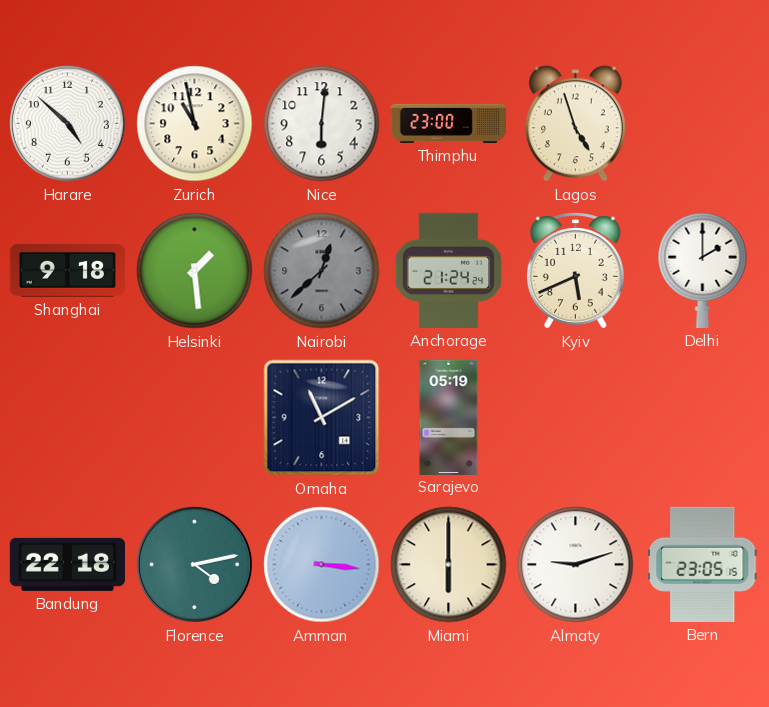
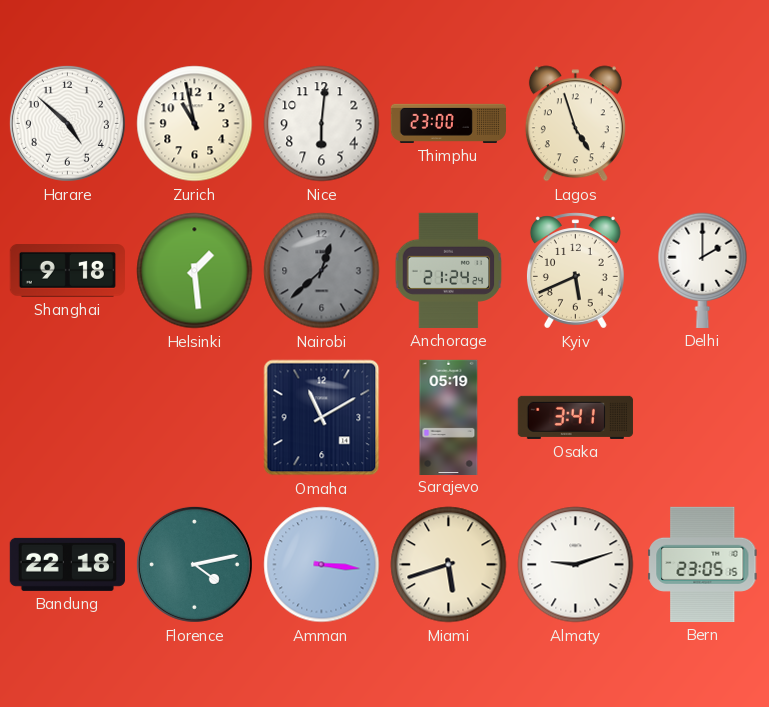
Osaka: none -> 3:41 (575, 417)
Miami: 6:00 -> 5:42 (449, 565)
